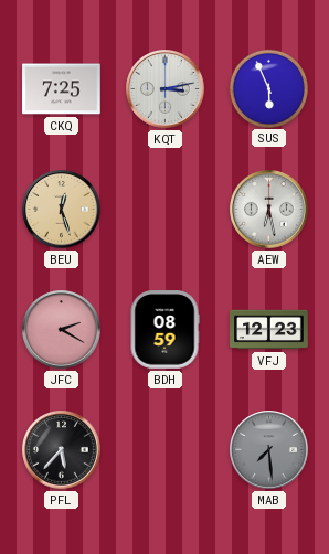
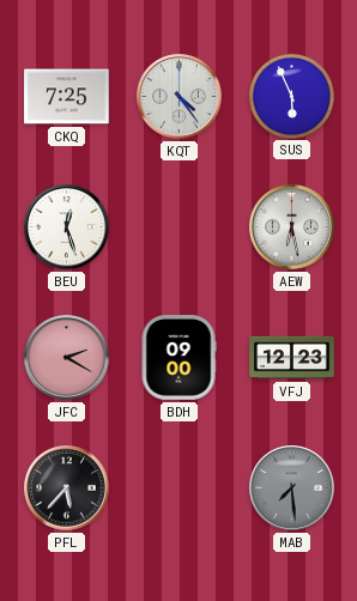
KQT: 3:13 -> 4:24 (180, 97)
BEU dial: champagne -> white (67, 227)
BDH: 08:59 -> 09:00 (179, 358)
